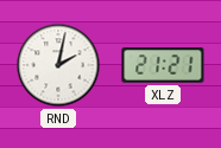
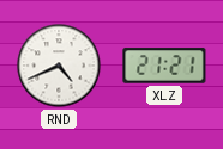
RND: 2:02 -> 4:41 (59, 66)
